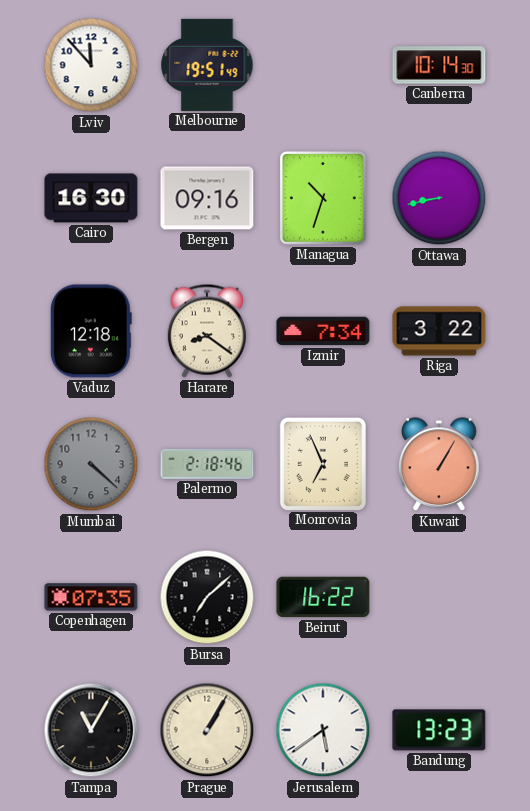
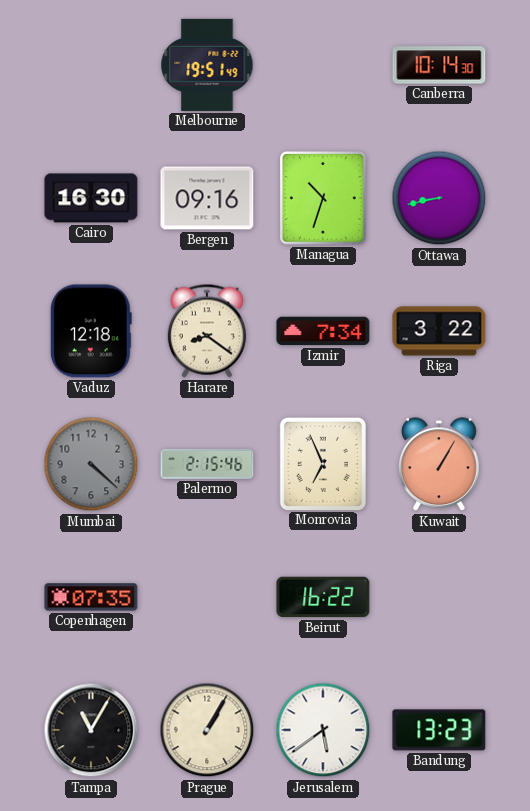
Lviv: 11:53 -> none (91, 65)
Palermo: 2:18 -> 2:15 (207, 464)
Bursa: 7:08 -> none (207, 597)
